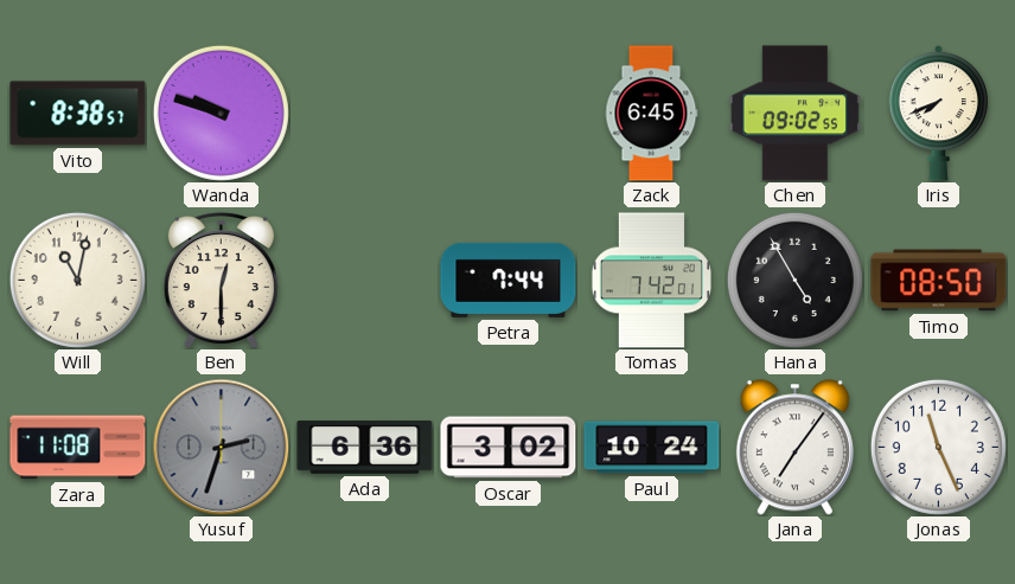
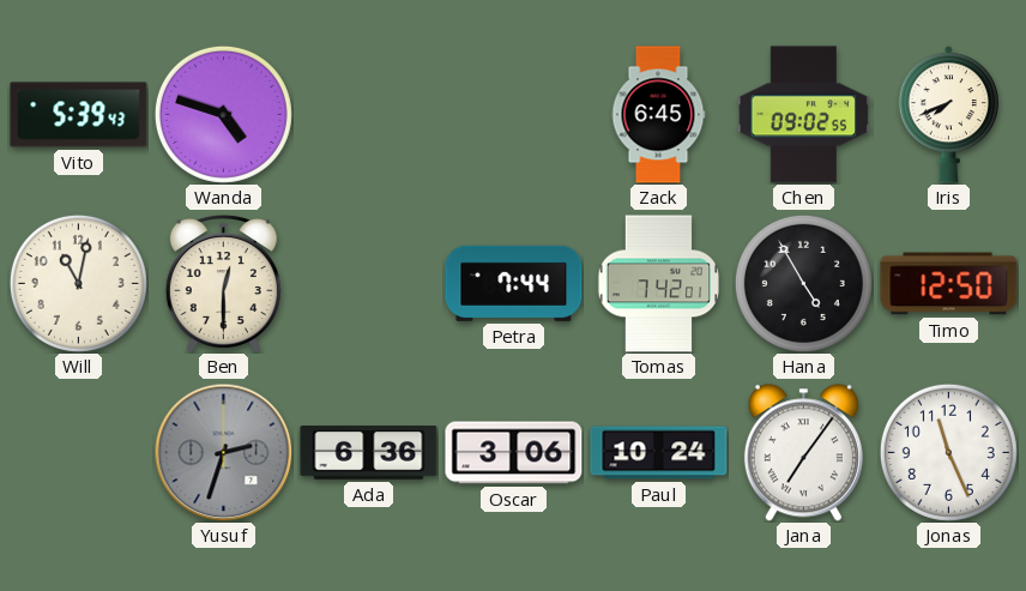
Vito: 8:38 -> 5:39 (79, 115)
Wanda: 9:48 -> 4:48 (223, 114)
Timo: 08:50 -> 12:50 (949, 284)
Zara: 11:08 -> none (78, 448)
Oscar: 3:02 -> 3:06 (514, 453)
